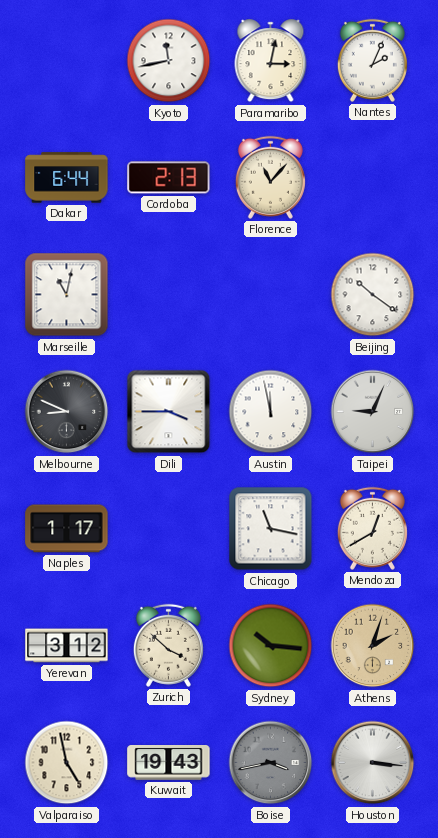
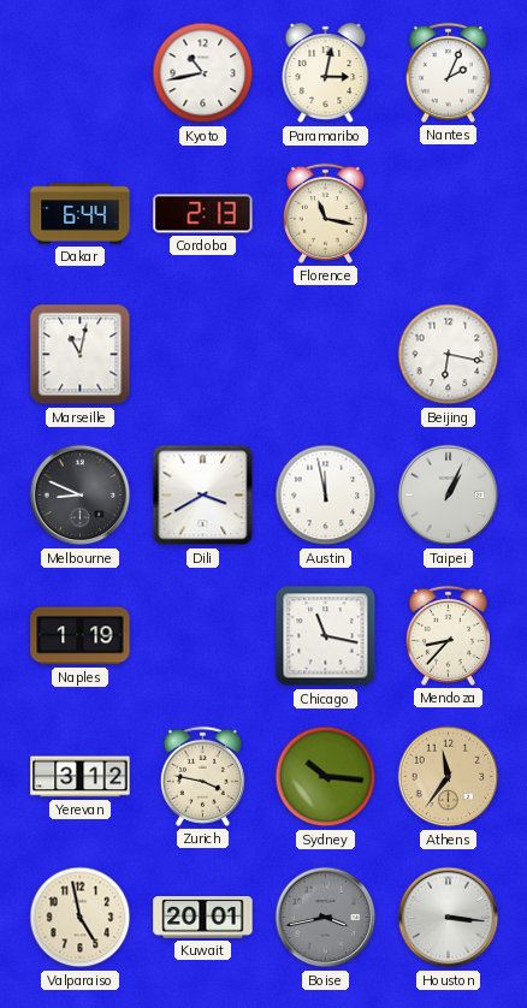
Kyoto: 11:43 -> 10:43 (203, 73)
Florence: 11:07 -> 11:17 (325, 213)
Beijing: 10:21 -> 6:17 (449, 355)
Dili: 3:45 -> 3:40 (203, 496)
Taipei: 9:04 -> 1:04 (449, 496)
Naples: 1:17 -> 1:19 (81, 636)
Mendoza: 12:40 -> 8:37 (448, 635)
Zurich: 3:52 -> 3:47 (202, 776)
Athens: 2:03 -> 11:36 (449, 777)
Kuwait: 19:43 -> 20:01 (203, 918)
